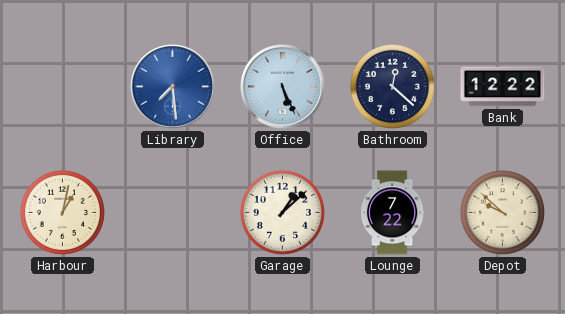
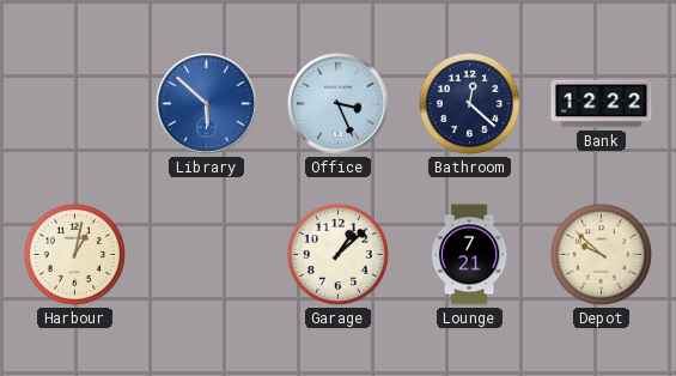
Library: 7:29 -> 5:52 (206, 103)
Office: 5:26 -> 3:26 (337, 103)
Lounge: 7:22 -> 7:21 (469, 255)
